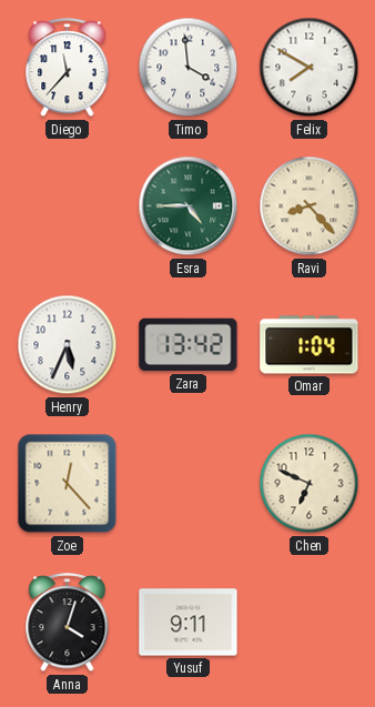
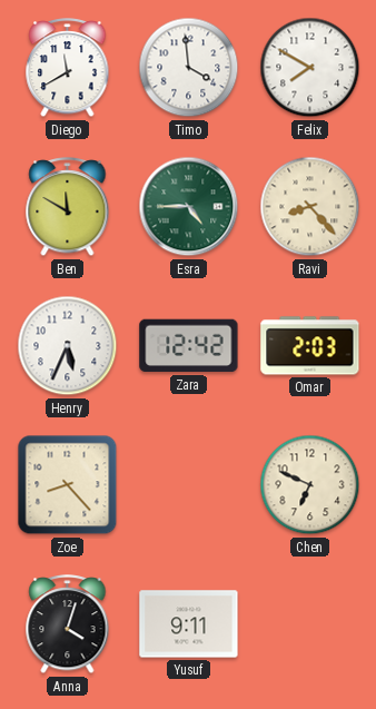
Diego: 11:37 -> 11:40 (68, 69)
Ben: none -> 11:50 (68, 208)
Zara: 13:42 -> 12:42 (189, 346)
Omar: 1:04 -> 2:03 (310, 346)
Zoe: 12:23 -> 8:23 (68, 485)
